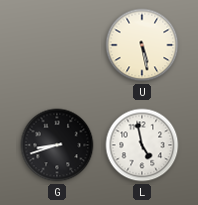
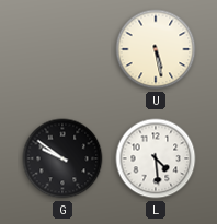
G: 8:42 -> 9:51 (62, 158)
L: 4:58 -> 4:29 (156, 158)
